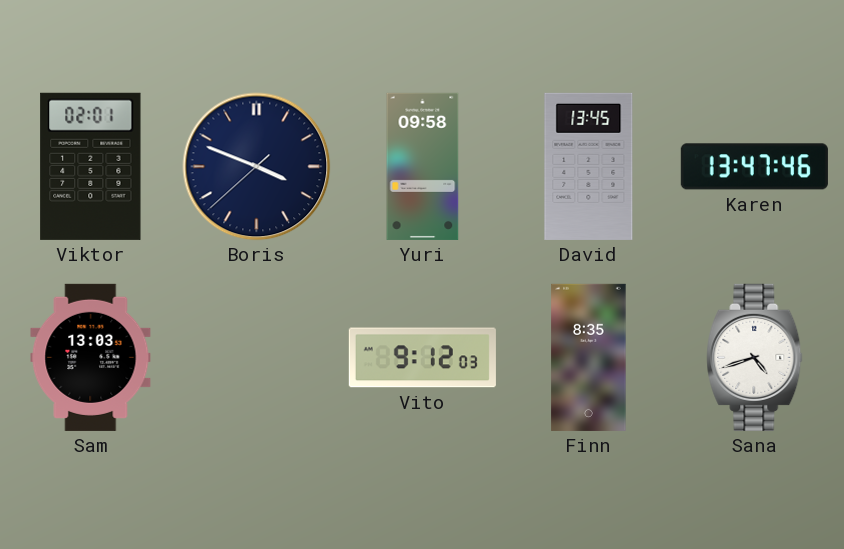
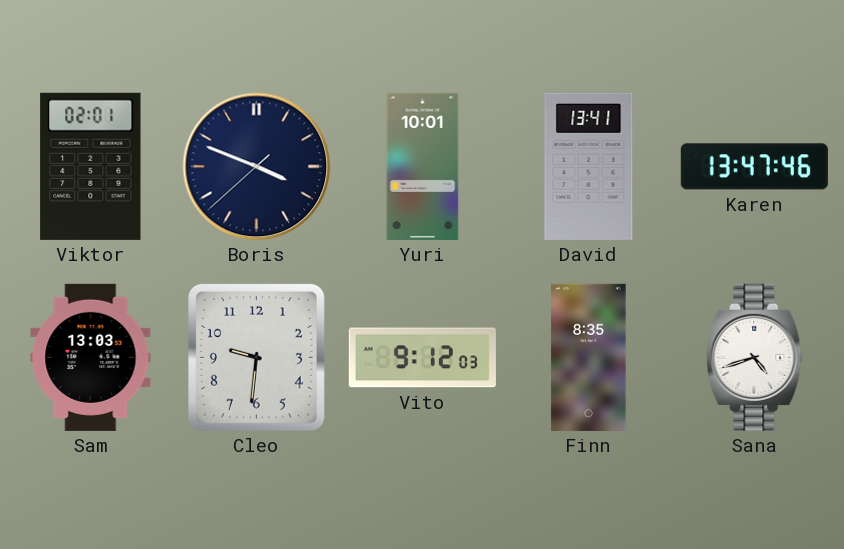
Yuri: 09:58 -> 10:01 (423, 166)
David: 13:45 -> 13:41 (589, 166)
Cleo: none -> 9:31 (256, 357)
